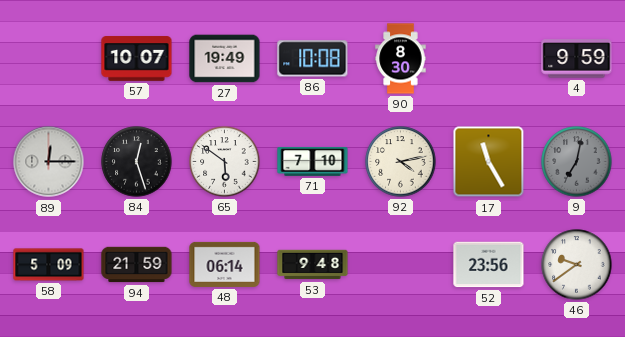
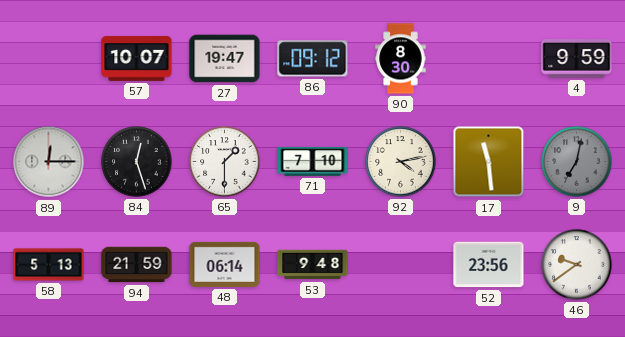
27: 19:49 -> 19:47 (225, 59)
86: 10:08 -> 09:12 (313, 59)
65: 5:51 -> 1:30 (225, 162)
17: 11:25 -> 11:29 (489, 162)
58: 5:09 -> 5:13 (49, 265)
